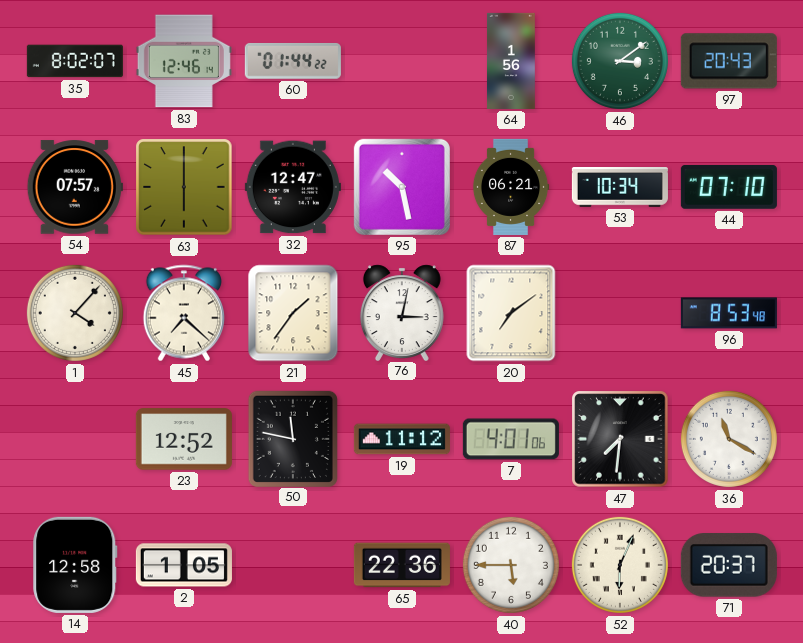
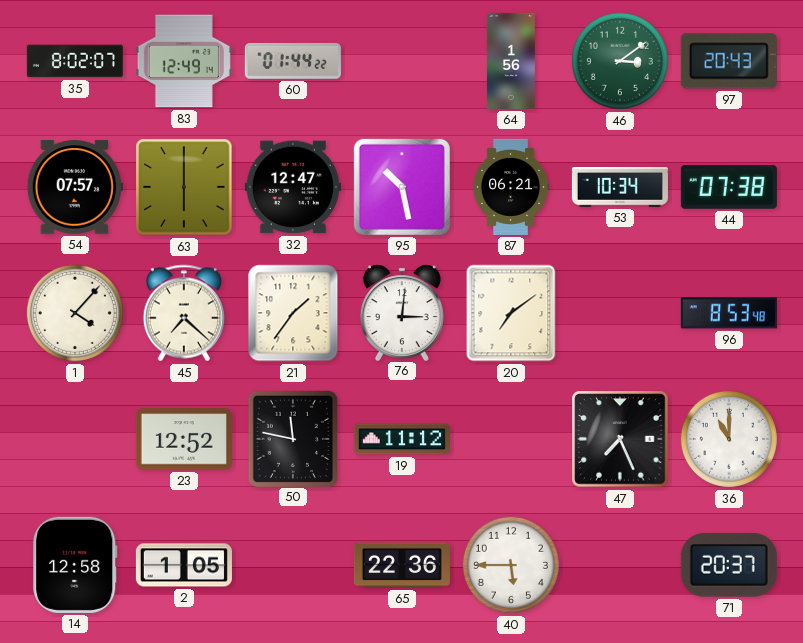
83: 12:46 -> 12:49 (184, 61)
44: 07:10 -> 07:38 (729, 187)
76: 3:02 -> 3:01 (402, 312)
7: 4:01 -> none (511, 439)
47: 7:31 -> 7:26 (620, 439)
36: 11:20 -> 11:00 (729, 439)
52: 6:04 -> none (620, 565)
